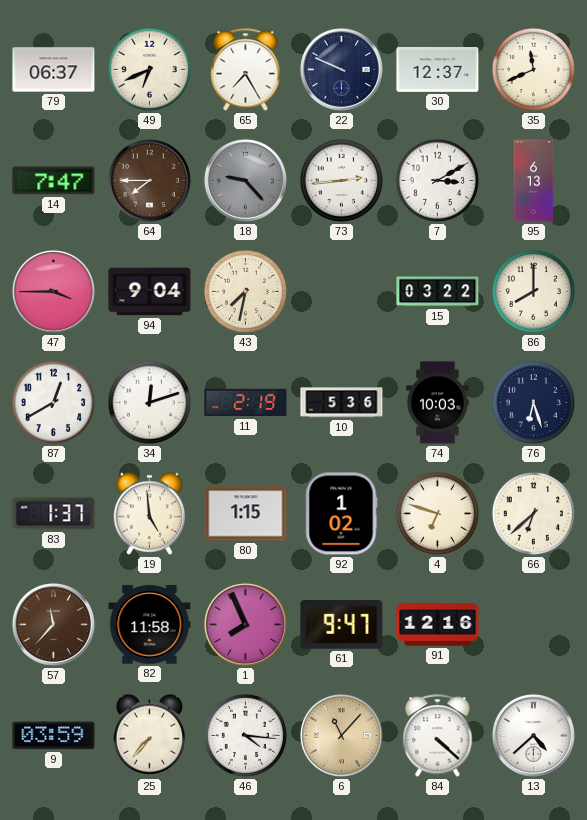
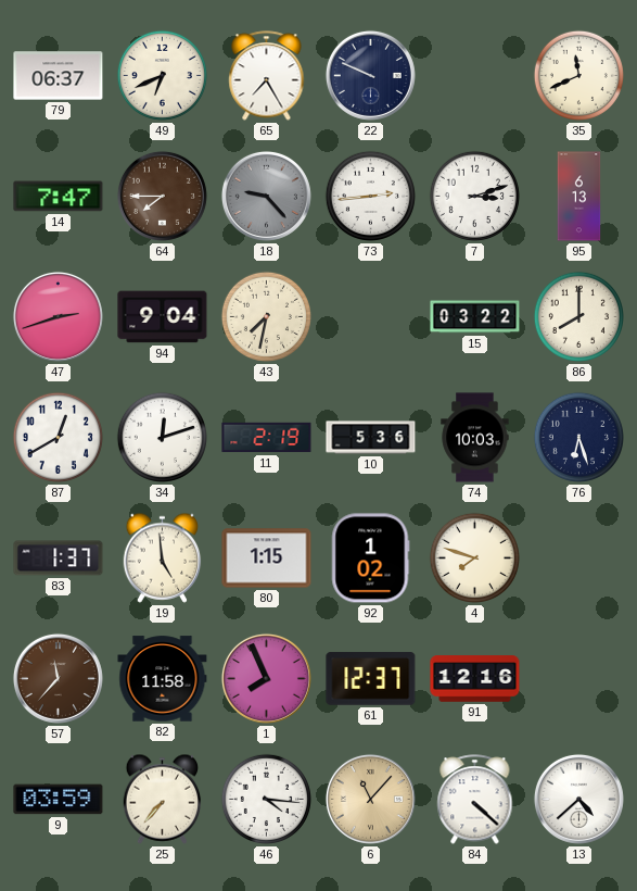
30: 12:37 -> none (438, 70)
7: 3:10 -> 3:12 (474, 196)
47: 3:45 -> 2:42 (58, 316)
4: 6:48 -> 7:48 (474, 557)
66: 6:38 -> none (533, 513)
61: 9:47 -> 12:37 (371, 679)
